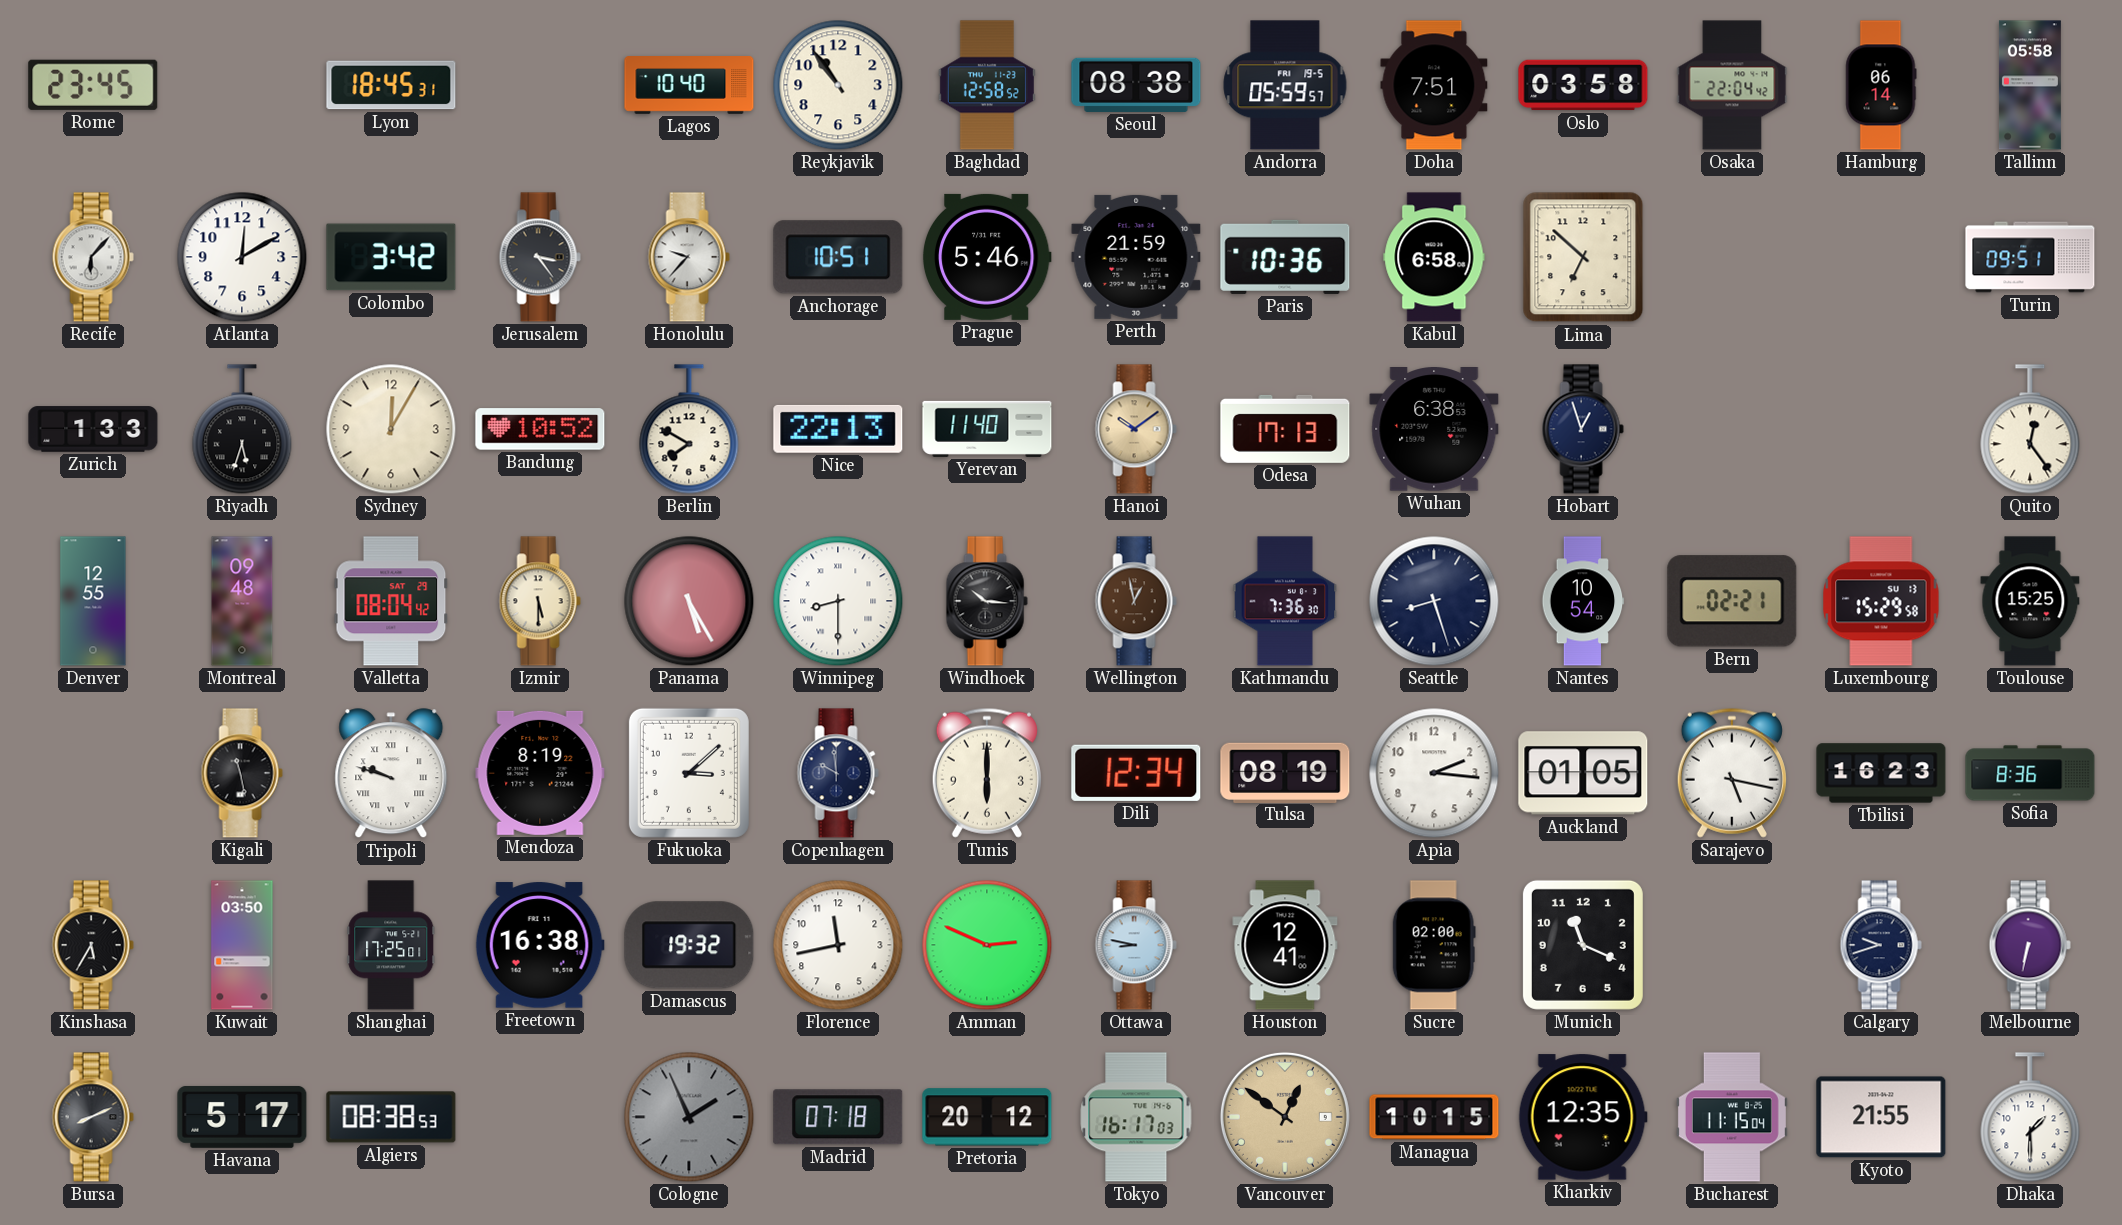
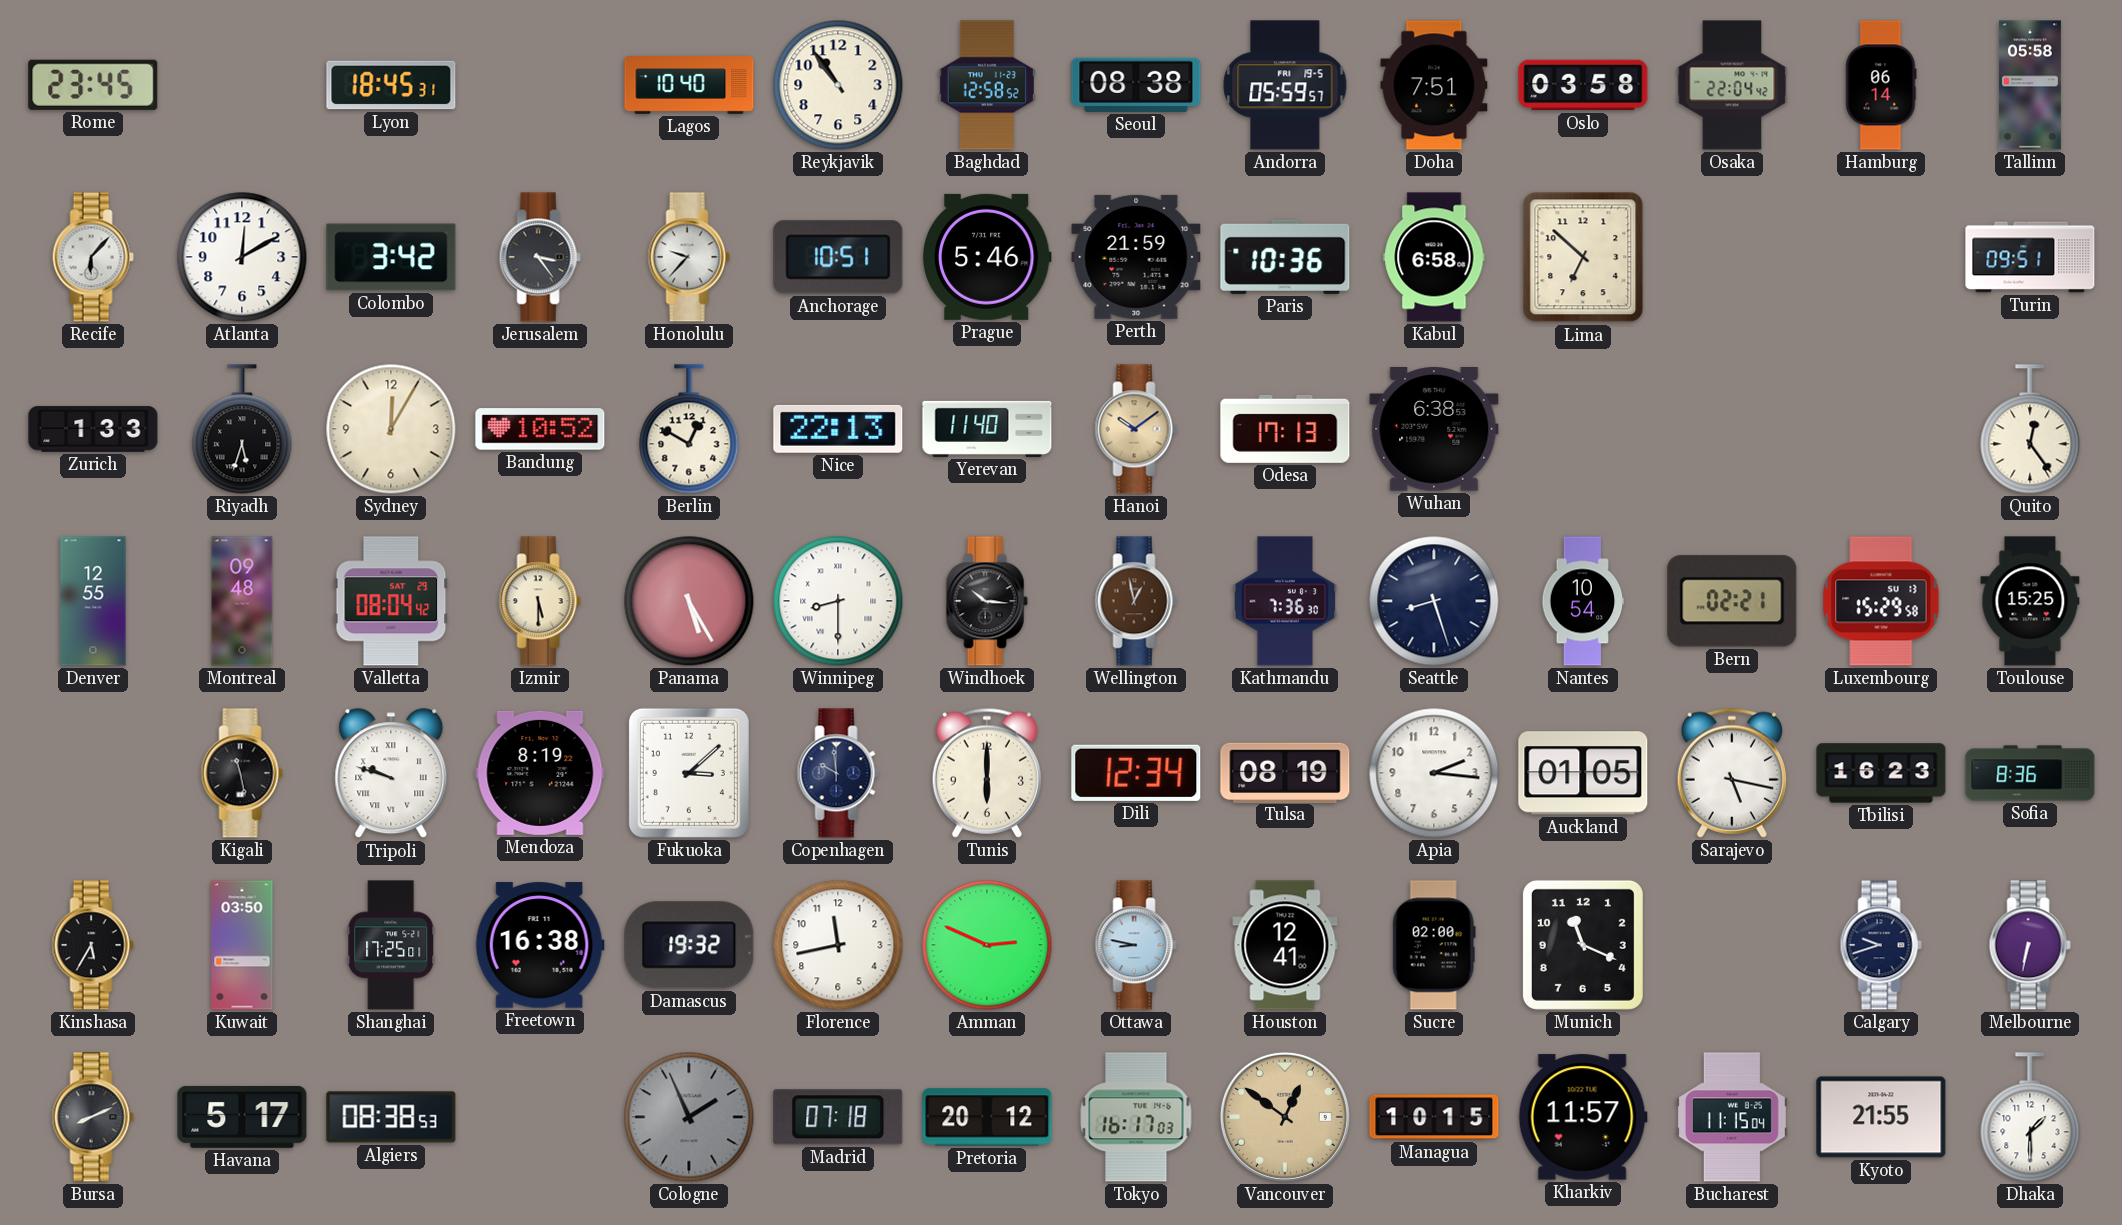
Berlin: 7:50 -> 12:50 (689, 429)
Hobart: 12:57 -> none (1583, 429)
Kharkiv: 12:35 -> 11:57 (1583, 1117)
